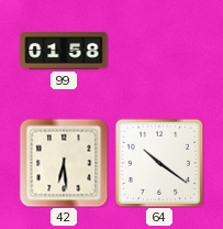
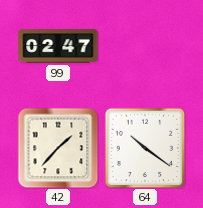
99: 01:58 -> 02:47 (58, 46)
42: 6:29 -> 1:37 (58, 148)
